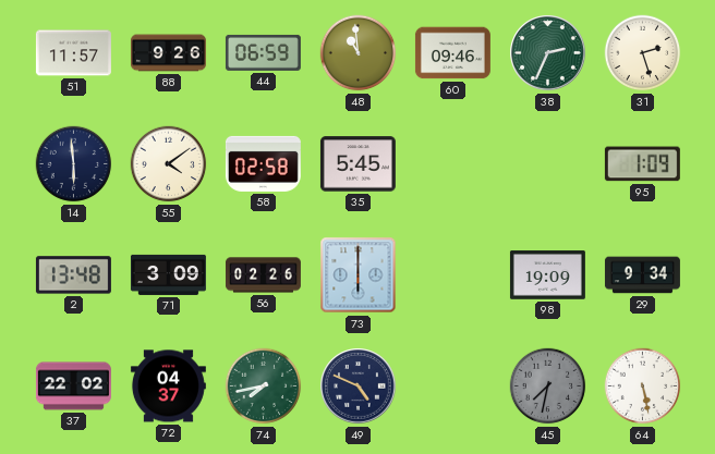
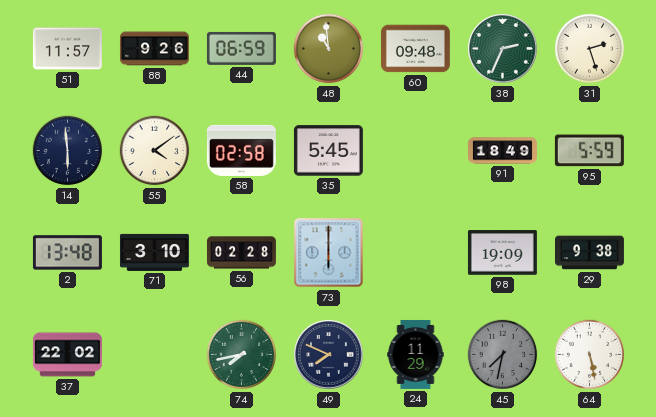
60: 09:46 -> 09:48 (415, 49)
91: none -> 18:49 (502, 151)
95: 1:09 -> 5:59 (589, 151)
71: 3:09 -> 3:10 (154, 252)
56: 02:26 -> 02:28 (241, 253)
29: 9:34 -> 9:38 (589, 253)
72: 04:37 -> none (168, 386)
49: 4:49 -> 7:49 (329, 355)
24: none -> 11:29 (416, 354)
